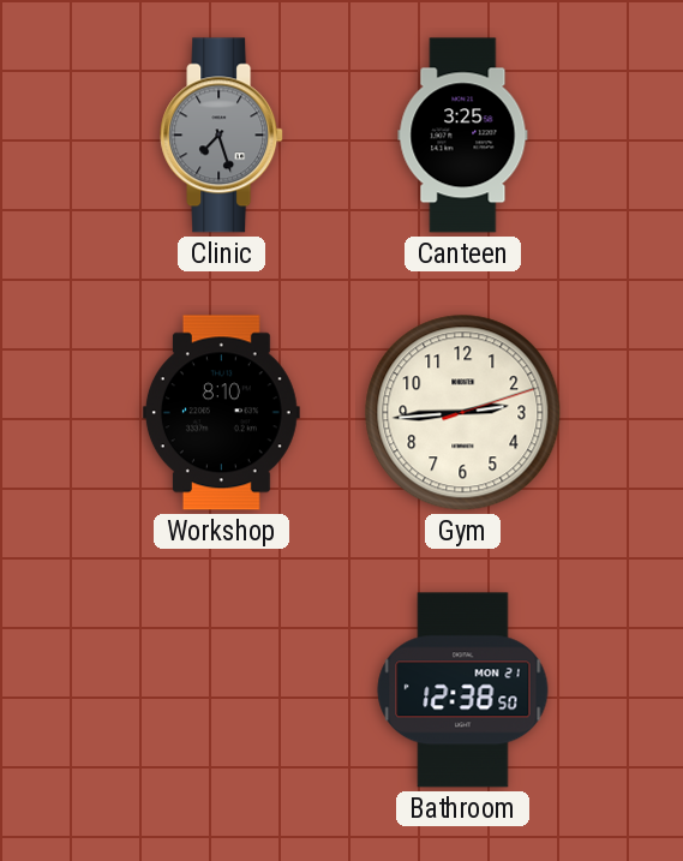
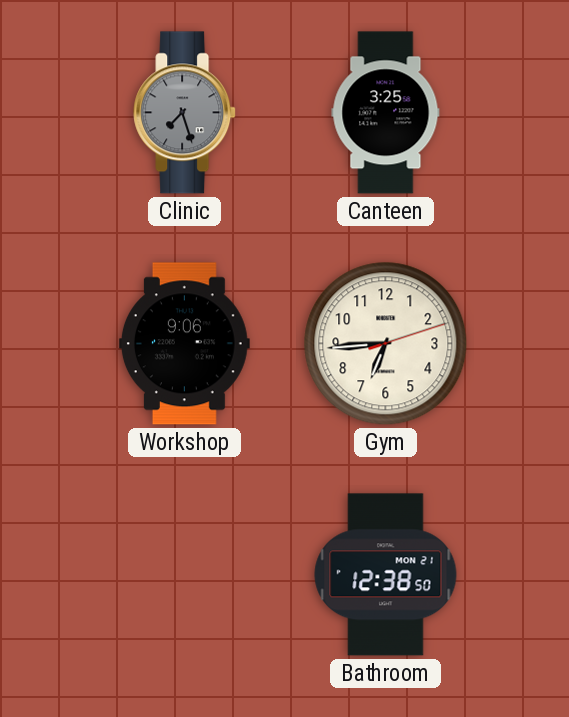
Workshop: 8:10 -> 9:06 (184, 344)
Gym: 2:44 -> 6:44 (386, 344)
